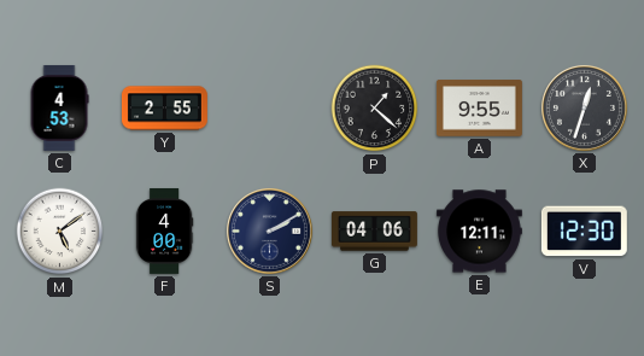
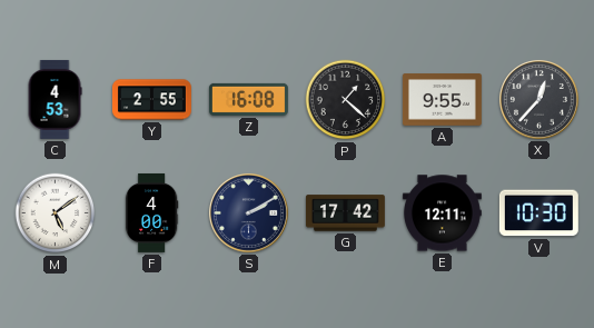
Z: none -> 16:08 (248, 99)
X: 12:33 -> 12:37 (538, 99)
G: 04:06 -> 17:42 (345, 213)
V: 12:30 -> 10:30 (538, 213)
